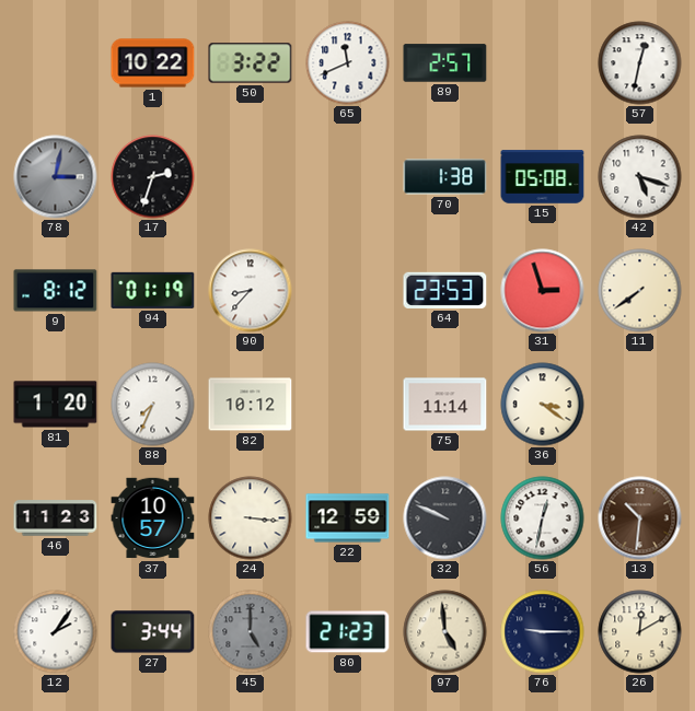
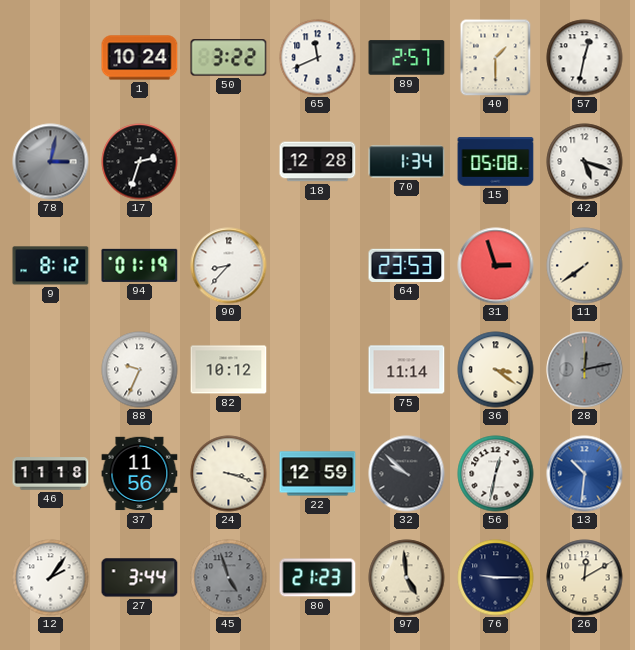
1: 10:22 -> 10:24 (140, 58)
40: none -> 1:30 (496, 57)
18: none -> 12:28 (318, 162)
70: 1:38 -> 1:34 (407, 162)
81: 1:20 -> none (56, 405)
88: 7:34 -> 9:34 (140, 370)
28: none -> 12:13 (585, 370)
46: 11:23 -> 11:18 (51, 474)
37: 10:57 -> 11:56 (140, 474)
24: 3:16 -> 3:18 (229, 474)
32: 9:49 -> 9:52 (407, 474)
13 dial: brown -> blue (585, 474)
45: 5:00 -> 4:57 (229, 578)
